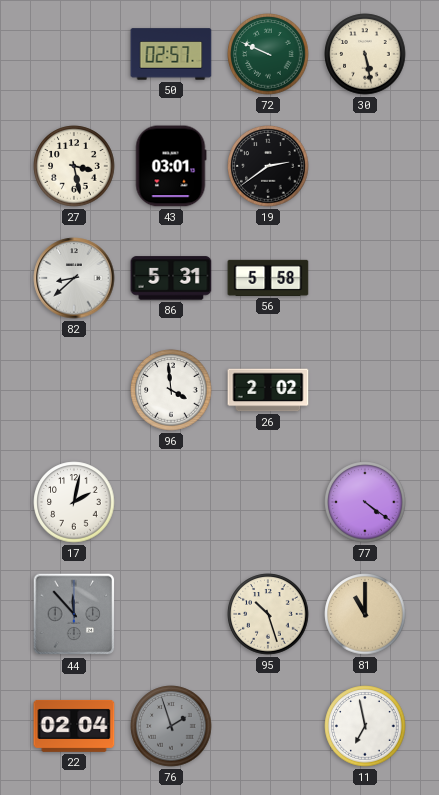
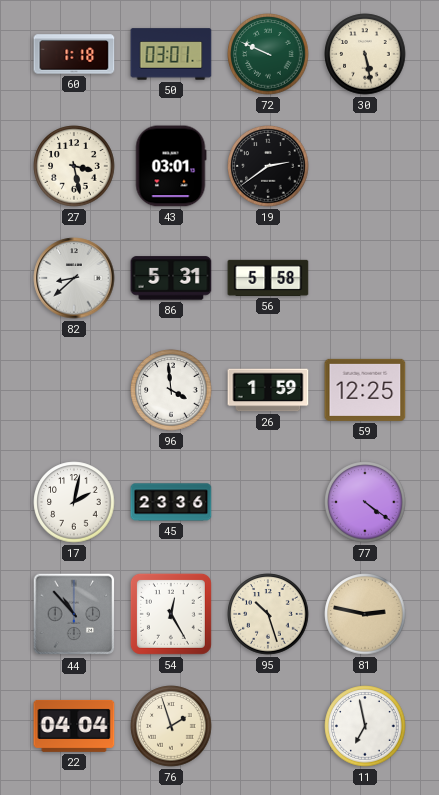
60: none -> 1:18 (74, 54)
50: 02:57 -> 03:01 (171, 54)
26: 2:02 -> 1:59 (268, 390)
59: none -> 12:25 (365, 390)
45: none -> 23:36 (171, 502)
44: 11:53 -> 10:53 (74, 614)
54: none -> 12:25 (171, 614)
81: 11:00 -> 2:47 (365, 614)
22: 02:04 -> 04:04 (74, 726)
76 dial: grey -> cream (171, 726)
